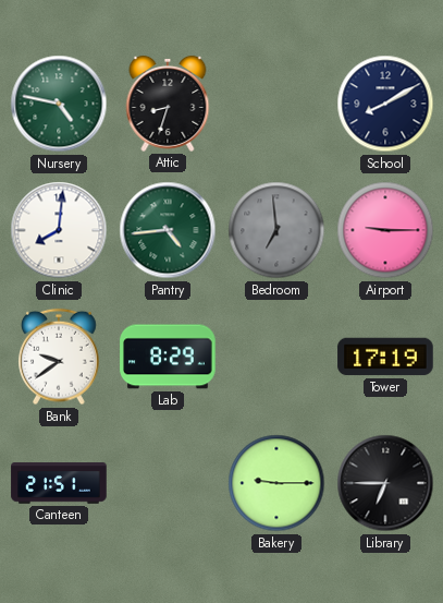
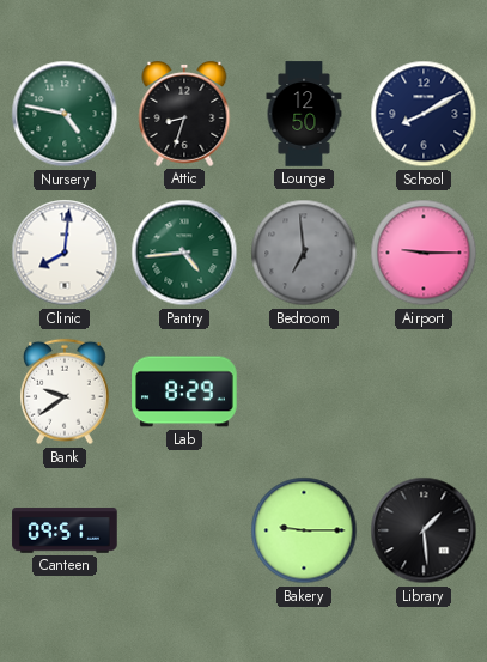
Lounge: none -> 12:50 (304, 114)
Tower: 17:19 -> none (385, 357)
Canteen: 21:51 -> 09:51 (65, 530)
Library: 6:45 -> 1:29 (424, 530)
